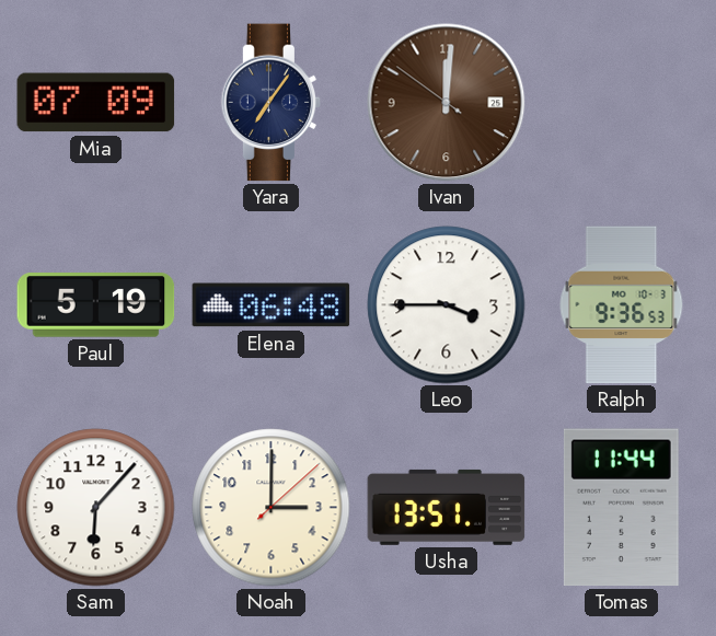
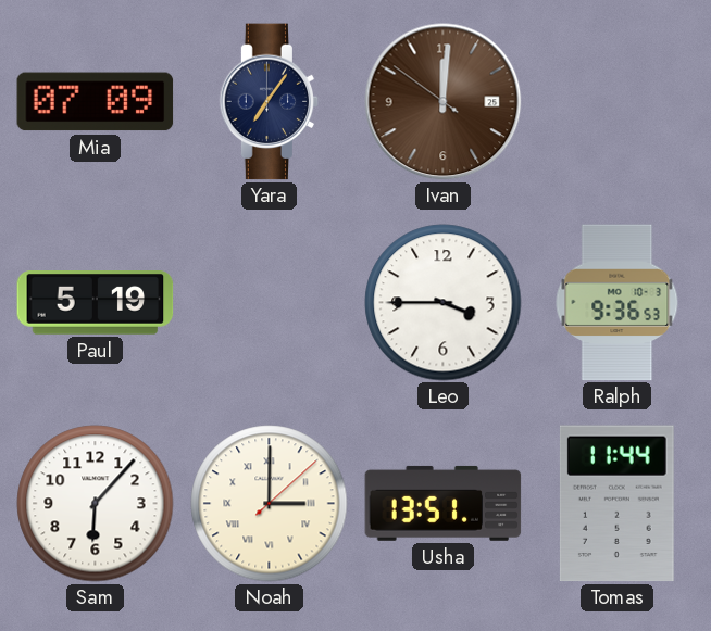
Elena: 06:48 -> none (272, 305)
Noah numerals: Arabic -> Roman (270, 504)
